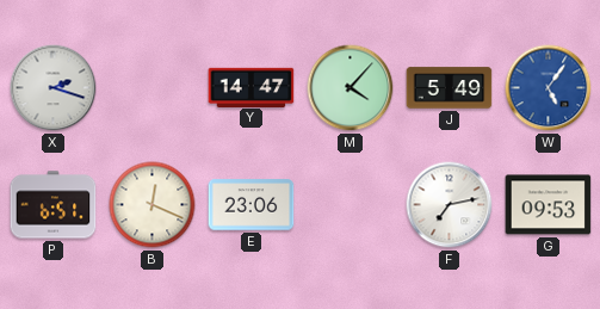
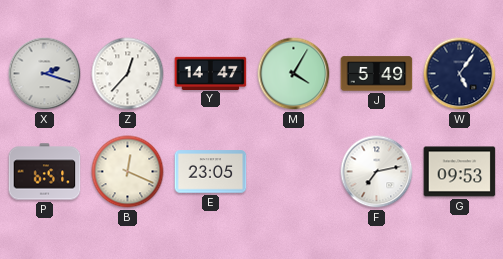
Z: none -> 12:37 (128, 74)
M: 4:07 -> 4:05 (294, 74)
W dial: blue -> navy (460, 74)
E: 23:06 -> 23:05 (211, 172)
